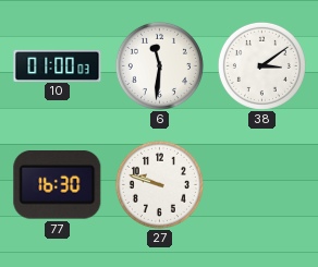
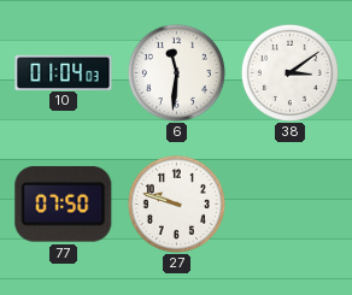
10: 01:00 -> 01:04 (64, 72)
77: 16:30 -> 07:50 (64, 205)
